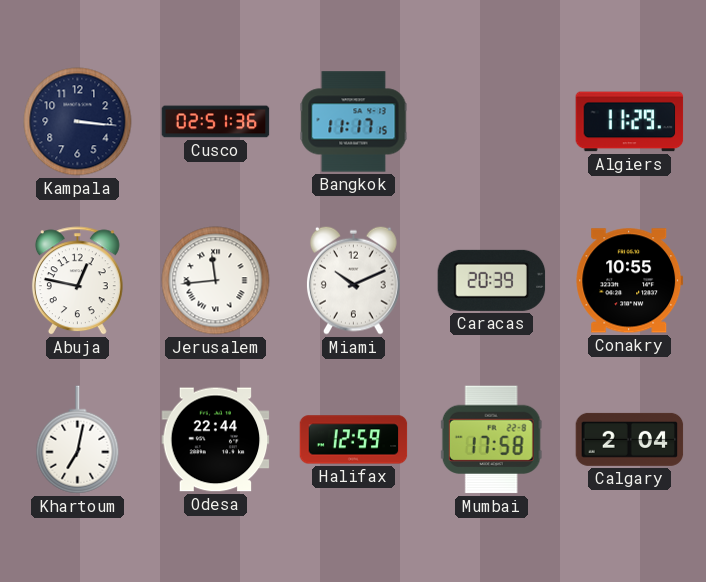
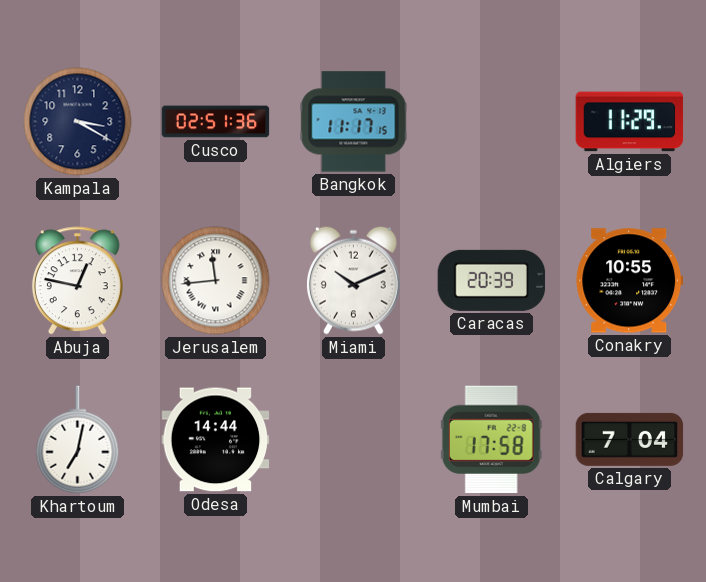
Kampala: 3:16 -> 3:20 (78, 122)
Odesa: 22:44 -> 14:44 (216, 440)
Halifax: 12:59 -> none (354, 440)
Calgary: 2:04 -> 7:04 (630, 439)
